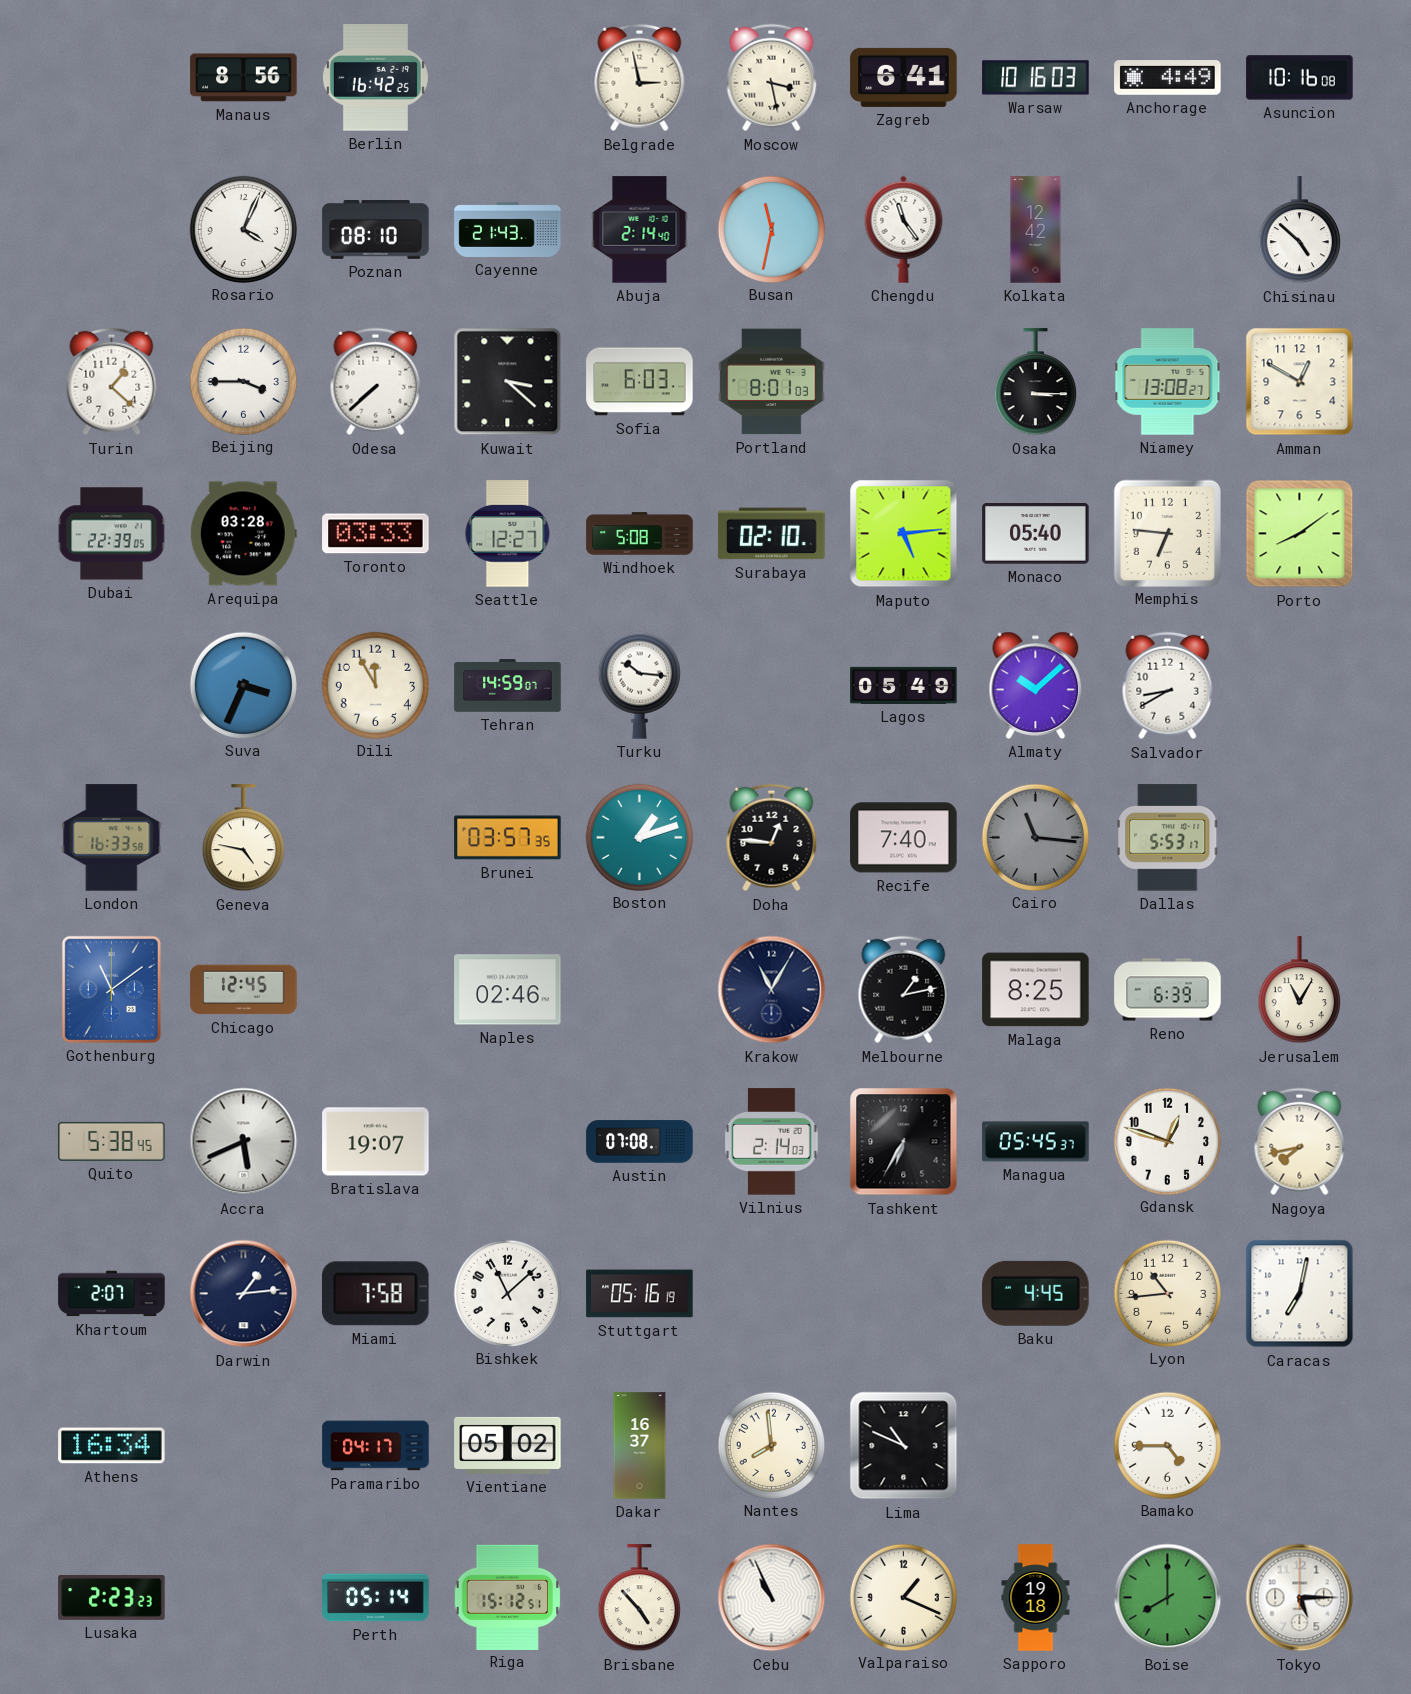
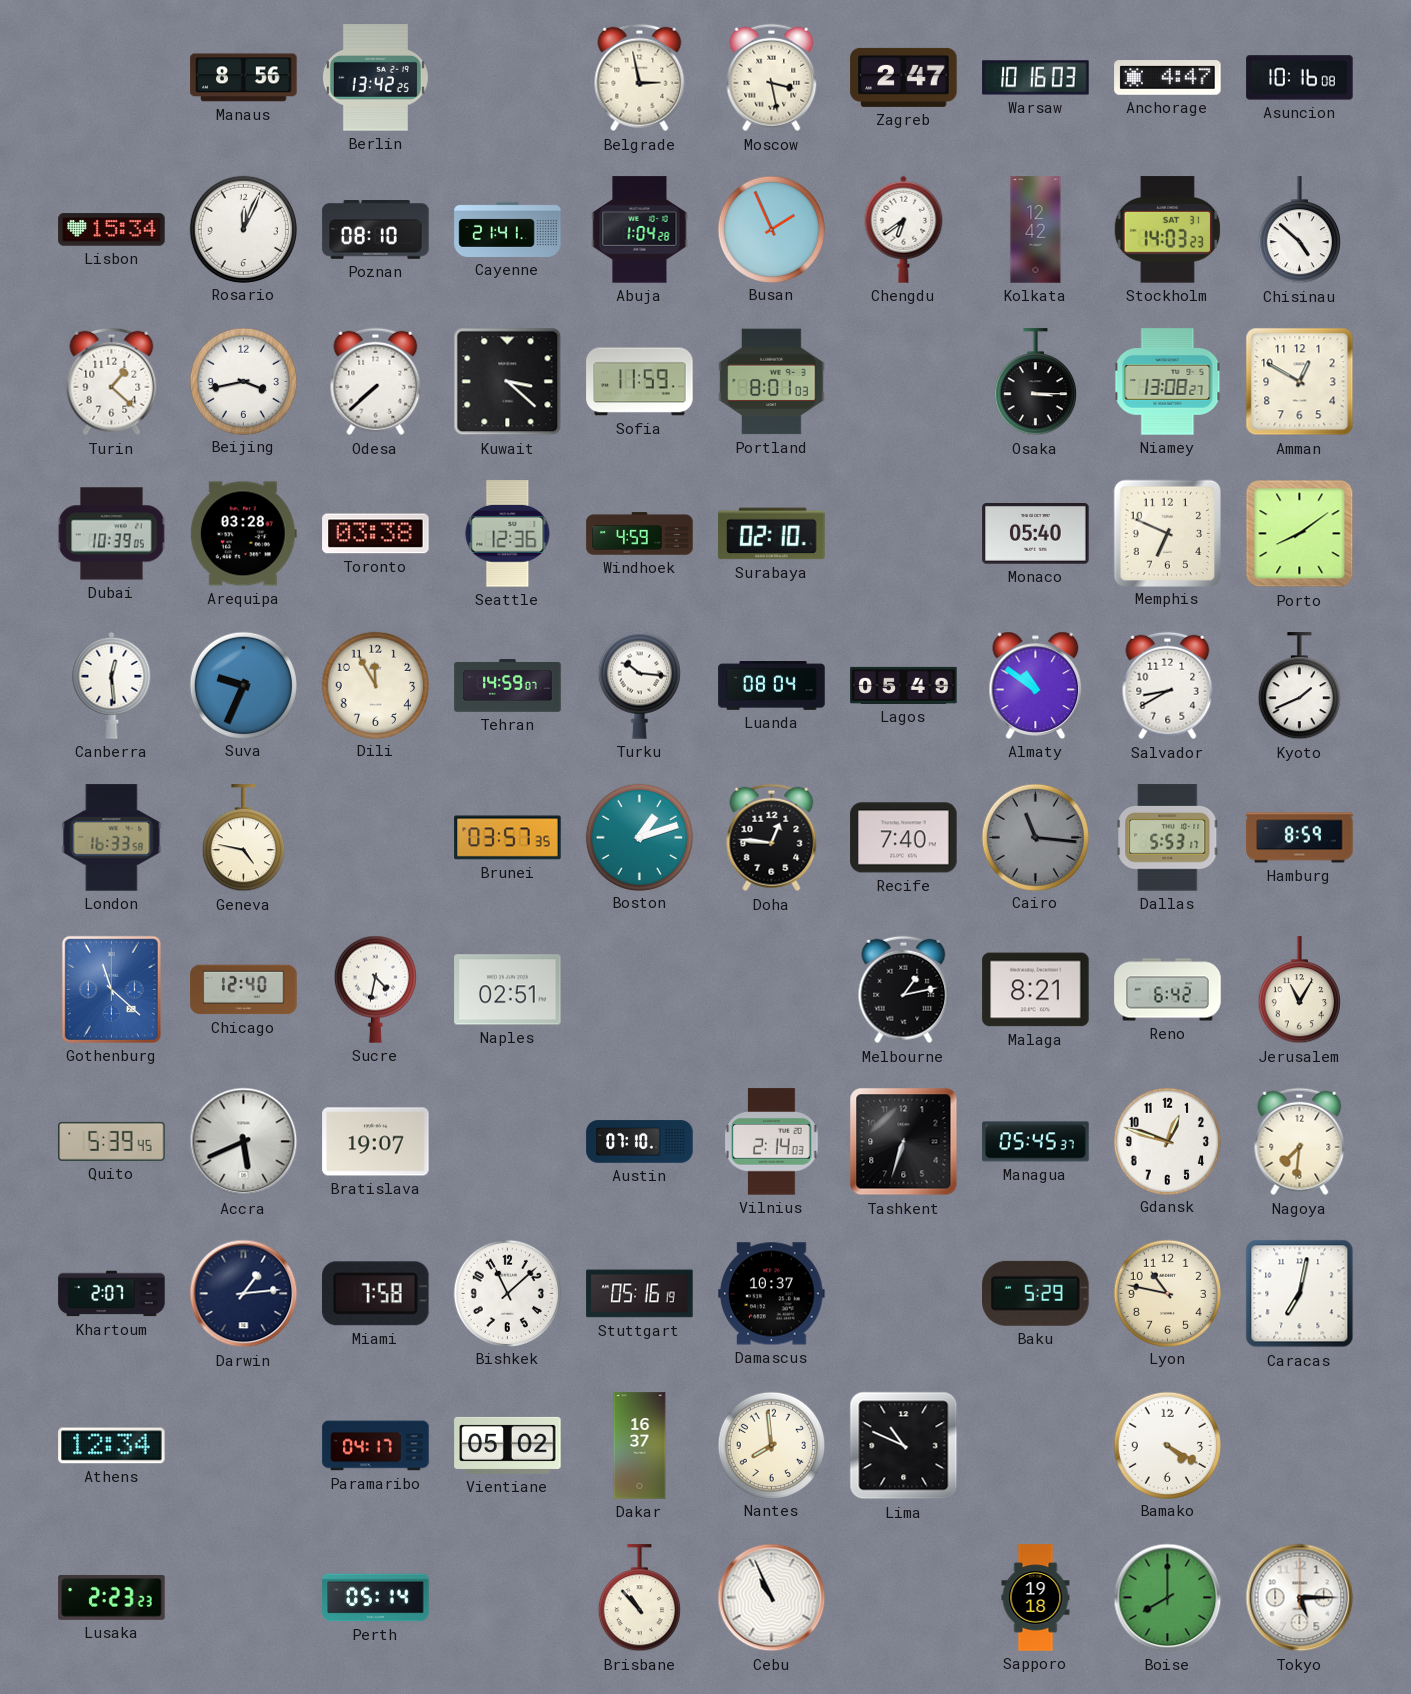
Berlin: 16:42 -> 13:42 (375, 78)
Zagreb: 6:41 -> 2:47 (904, 77)
Anchorage: 4:49 -> 4:47 (1168, 78)
Lisbon: none -> 15:34 (112, 230)
Rosario: 4:04 -> 12:04 (243, 229)
Cayenne: 21:43 -> 21:41 (508, 229)
Abuja: 2:14 -> 1:04 (640, 230)
Busan: 11:32 -> 1:56 (771, 229)
Chengdu: 11:24 -> 6:39 (904, 229)
Stockholm: none -> 14:03 (1168, 230)
Beijing: 3:45 -> 3:43 (243, 381)
Sofia: 6:03 -> 11:59 (640, 382)
Dubai: 22:39 -> 10:39 (112, 534)
Toronto: 03:33 -> 03:38 (376, 534)
Seattle: 12:27 -> 12:36 (508, 534)
Windhoek: 5:08 -> 4:59 (640, 534)
Maputo: 5:14 -> none (904, 534)
Memphis: 6:46 -> 6:49 (1167, 533)
Canberra: none -> 12:29 (112, 685)
Suva: 3:34 -> 9:34 (243, 685)
Luanda: none -> 08:04 (772, 686)
Almaty: 10:08 -> 10:51 (1036, 685)
Kyoto: none -> 1:41 (1299, 686)
Hamburg: none -> 8:59 (1300, 838)
Gothenburg: 11:09 -> 11:22 (111, 989)
Chicago: 12:45 -> 12:40 (244, 990)
Sucre: none -> 4:32 (375, 989)
Naples: 02:46 -> 02:51 (508, 990)
Krakow: 11:05 -> none (772, 990)
Malaga: 8:25 -> 8:21 (1036, 990)
Reno: 6:39 -> 6:42 (1168, 990)
Quito: 5:38 -> 5:39 (112, 1141)
Austin: 07:08 -> 07:10 (640, 1142)
Tashkent: 6:35 -> 6:33 (904, 1142)
Nagoya: 7:43 -> 7:31 (1300, 1142)
Damascus: none -> 10:37 (772, 1294)
Baku: 4:45 -> 5:29 (1036, 1293)
Lyon: 10:44 -> 10:47 (1167, 1293)
Athens: 16:34 -> 12:34 (112, 1446)
Bamako: 4:45 -> 4:20 (1167, 1445)
Riga: 15:12 -> none (507, 1597)
Brisbane: 4:53 -> 10:53 (639, 1598)
Valparaiso: 1:19 -> none (903, 1597)
